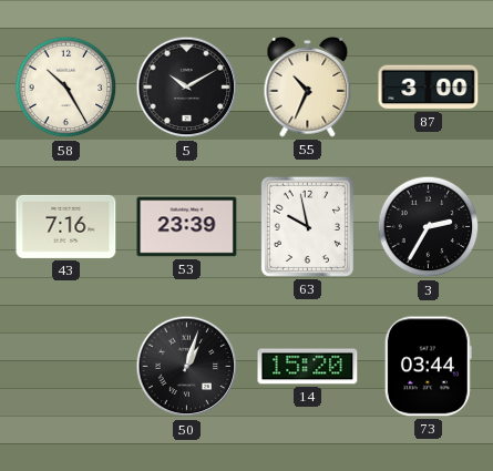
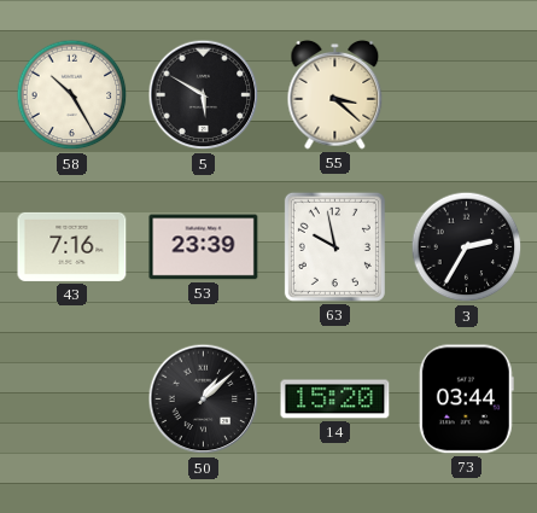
5: 10:10 -> 5:50 (204, 95)
55: 10:34 -> 3:22 (335, 94)
87: 3:00 -> none (429, 88)
50: 1:03 -> 1:08 (204, 400)
